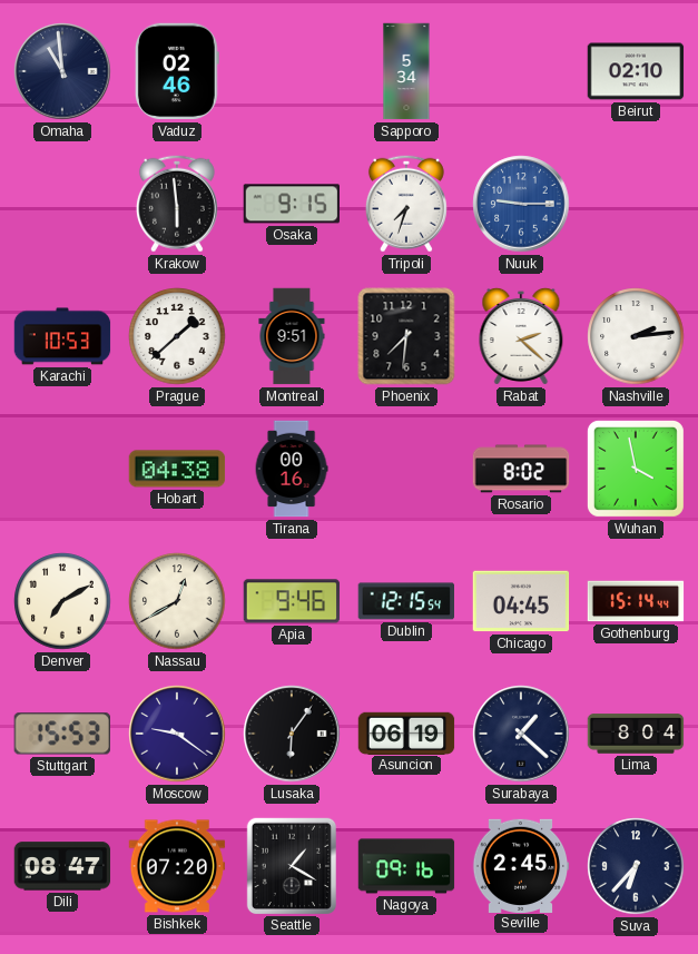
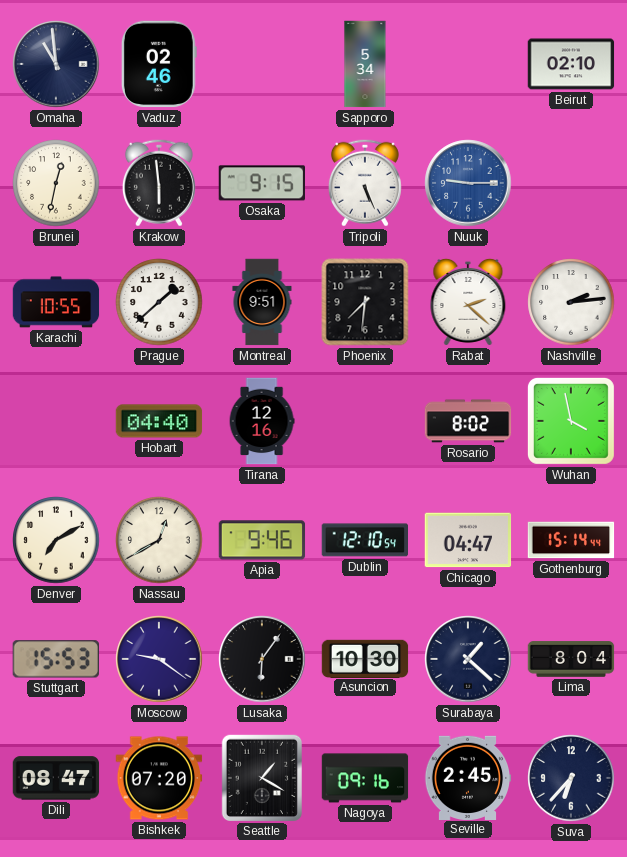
Brunei: none -> 12:32 (56, 183)
Tripoli: 7:33 -> 5:26 (365, 183)
Karachi: 10:53 -> 10:55 (56, 302)
Hobart: 04:38 -> 04:40 (159, 421)
Tirana: 00:16 -> 12:16 (262, 421)
Dublin: 12:15 -> 12:10 (364, 540)
Chicago: 04:45 -> 04:47 (468, 540)
Asuncion: 06:19 -> 10:30 (365, 658)
